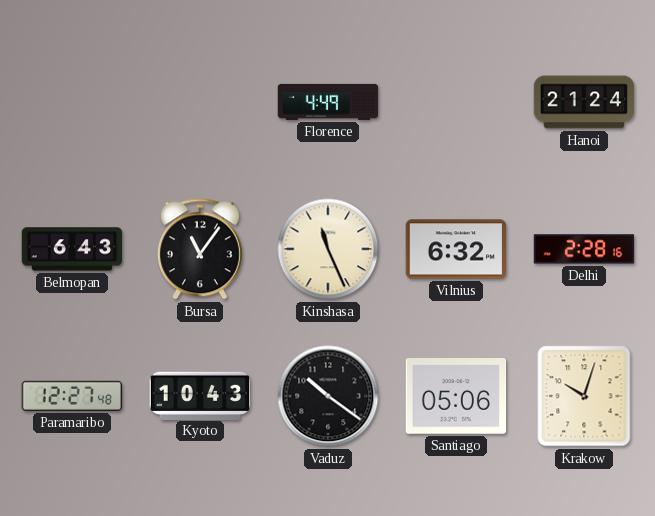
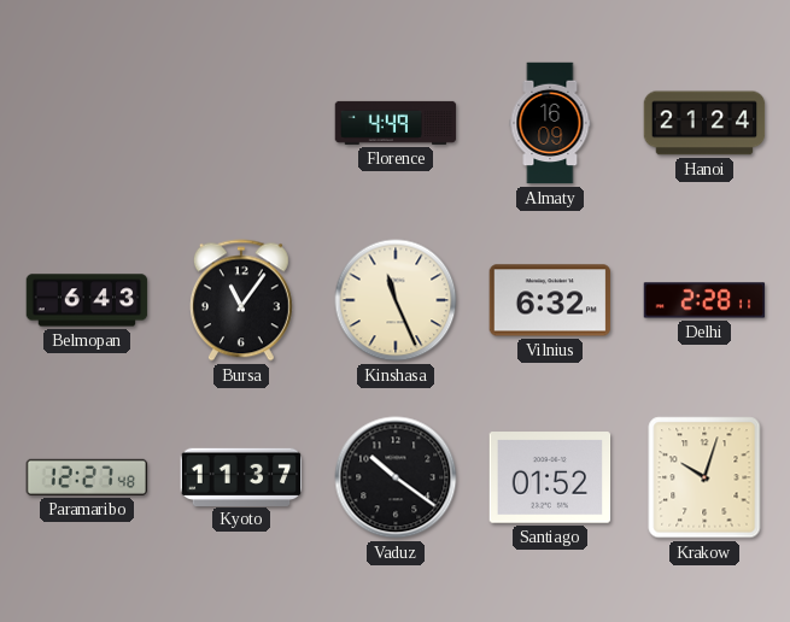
Almaty: none -> 16:09 (550, 123)
Delhi: 2:28:16 -> 2:28:11 (704, 300)
Kyoto: 10:43 -> 11:37 (241, 476)
Santiago: 05:06 -> 01:52 (550, 477)
